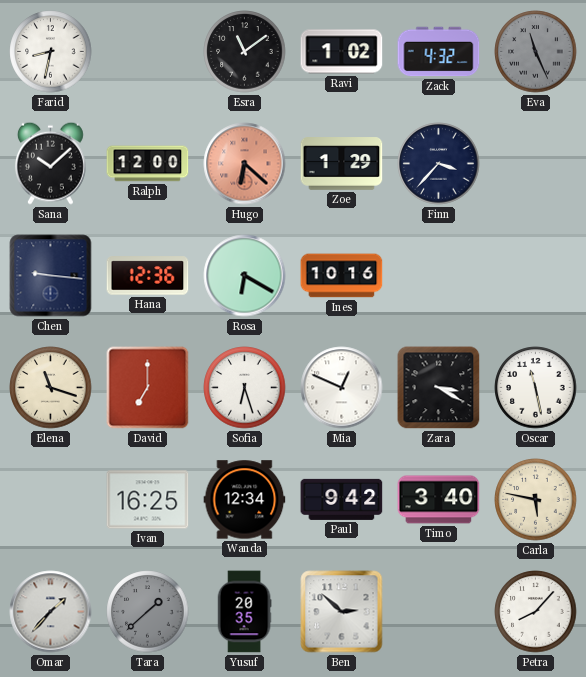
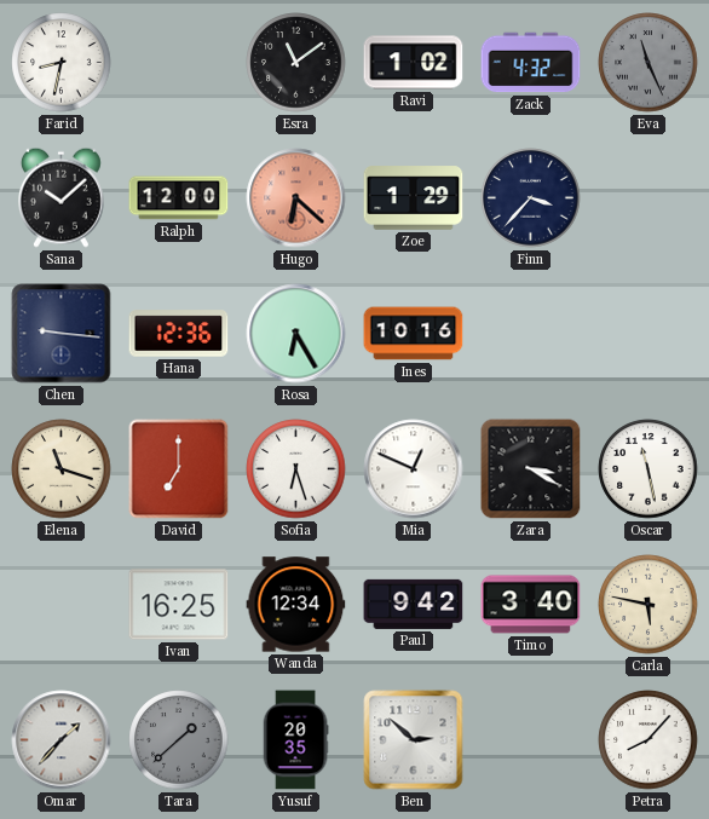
Rosa: 6:20 -> 6:25 (296, 334)
